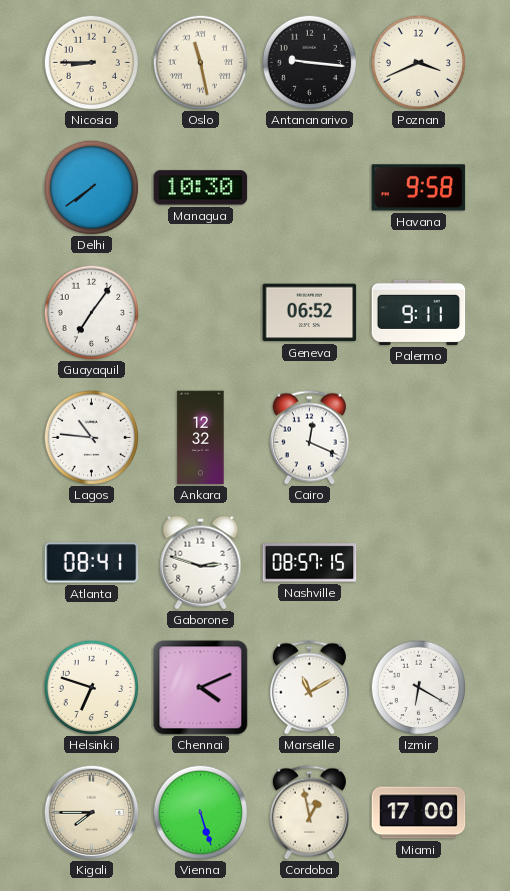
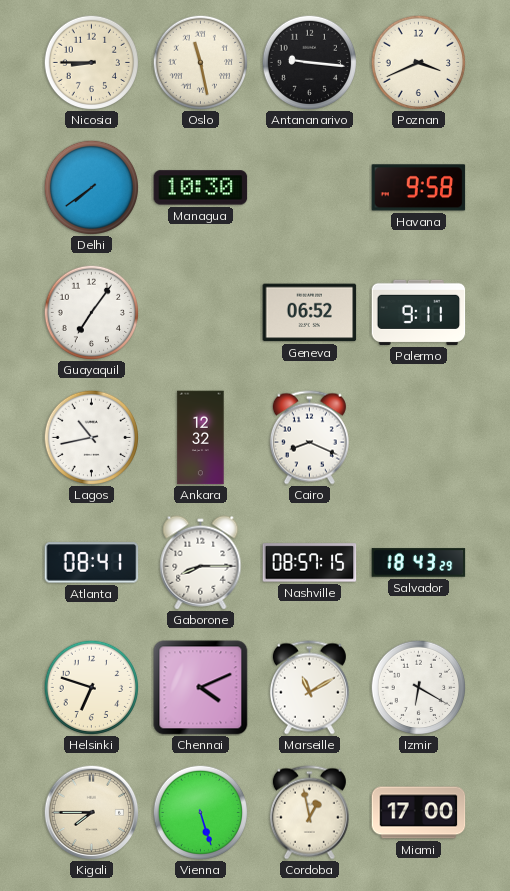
Lagos: 10:46 -> 10:43 (91, 437)
Cairo: 12:19 -> 8:19 (309, 438)
Gaborone: 2:48 -> 8:15 (201, 563)
Salvador: none -> 18:43 (419, 563)
